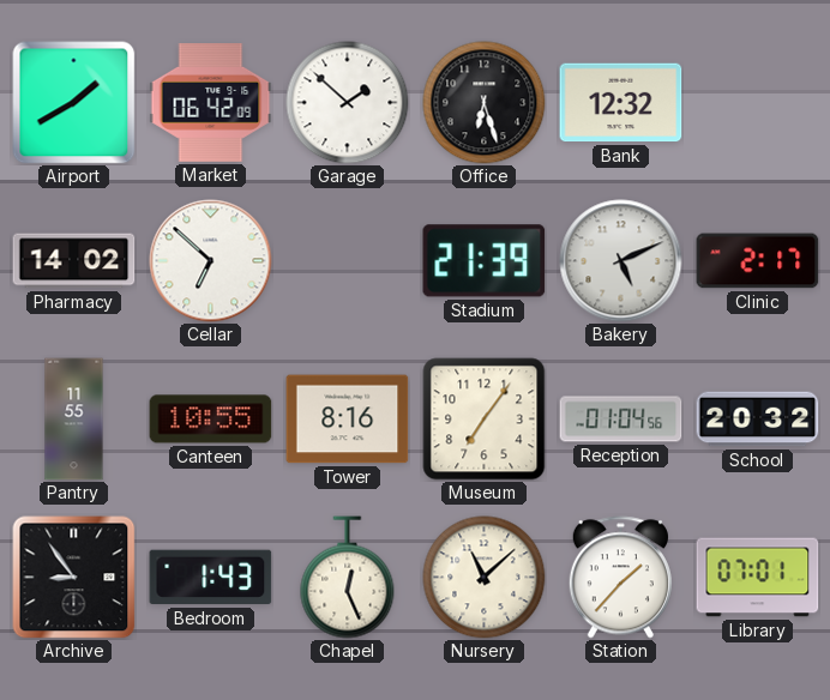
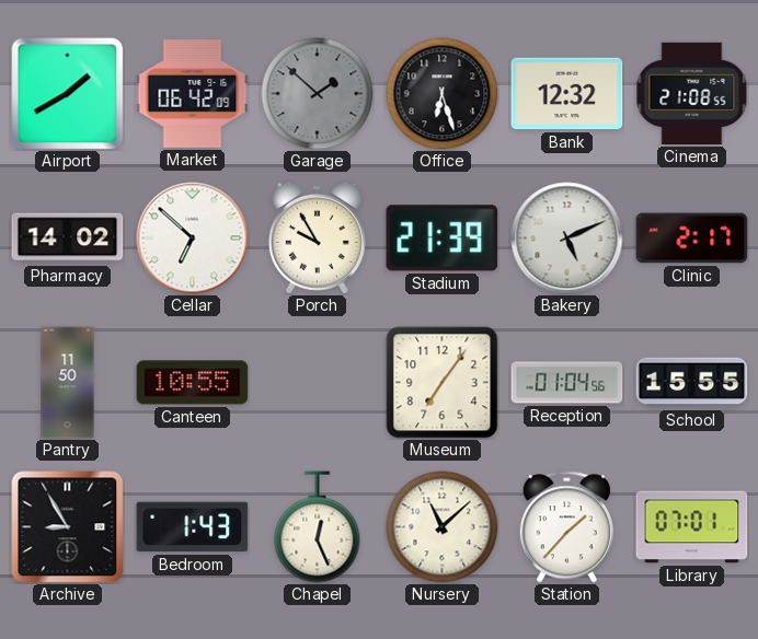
Garage dial: white -> grey (318, 94)
Cinema: none -> 21:08 (692, 93)
Porch: none -> 9:55 (317, 237)
Pantry: 11:55 -> 11:50 (68, 383)
Tower: 8:16 -> none (348, 420)
School: 20:32 -> 15:55 (692, 383)
Archive: 8:54 -> 8:55 (68, 527)
